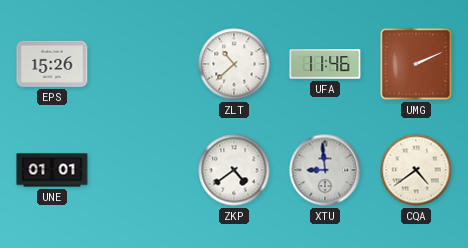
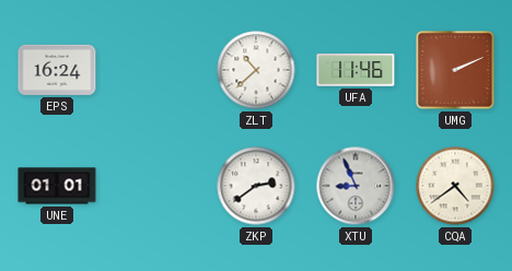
EPS: 15:26 -> 16:24 (57, 70)
ZKP: 4:39 -> 2:39 (256, 186)
XTU: 8:59 -> 8:56 (356, 186)
